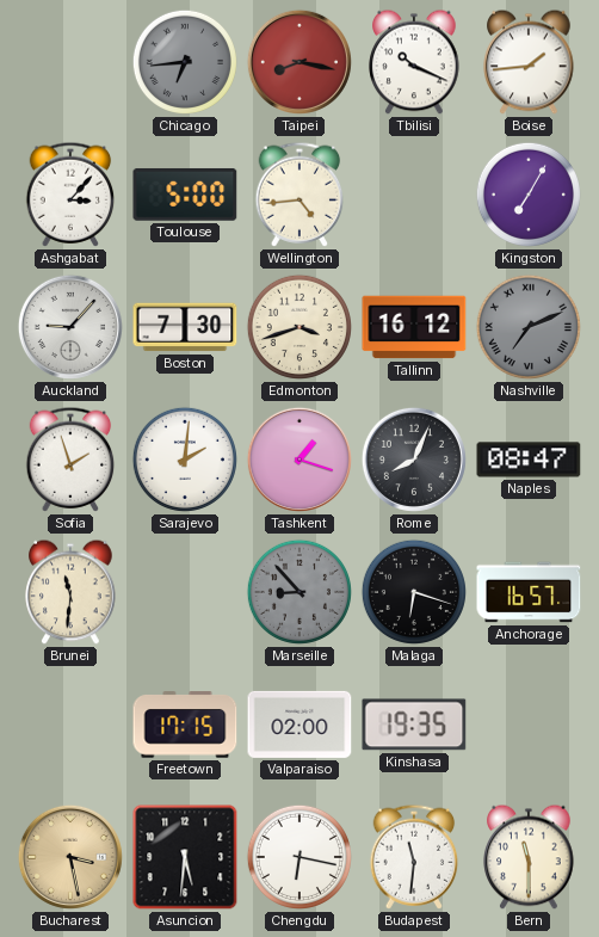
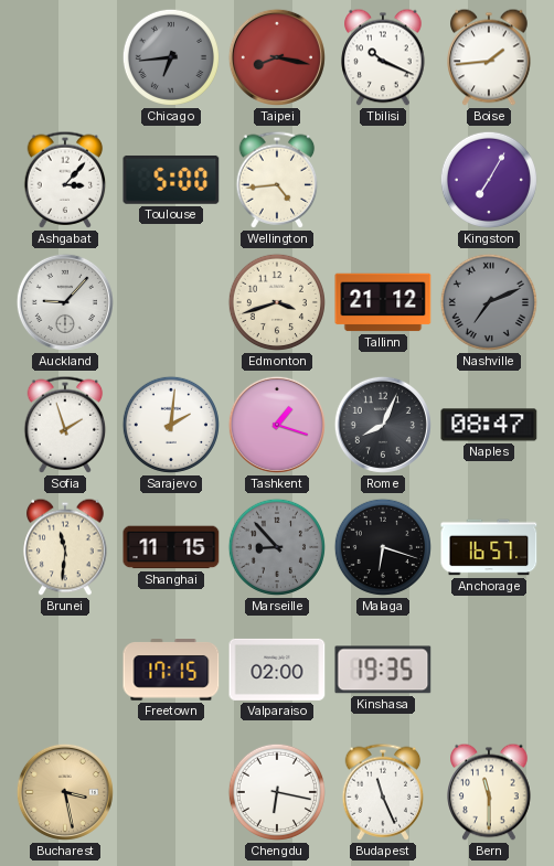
Boston: 7:30 -> none (185, 327)
Tallinn: 16:12 -> 21:12 (383, 302)
Shanghai: none -> 11:15 (171, 547)
Asuncion: 5:31 -> none (185, 857)
Budapest: 11:31 -> 11:26 (383, 792)
